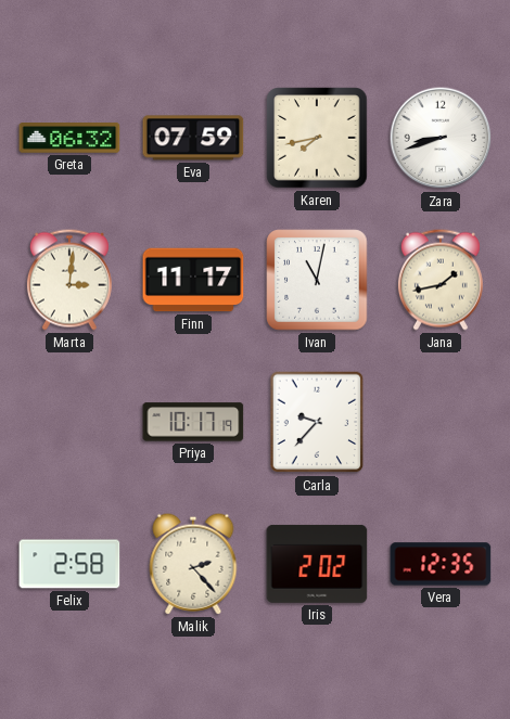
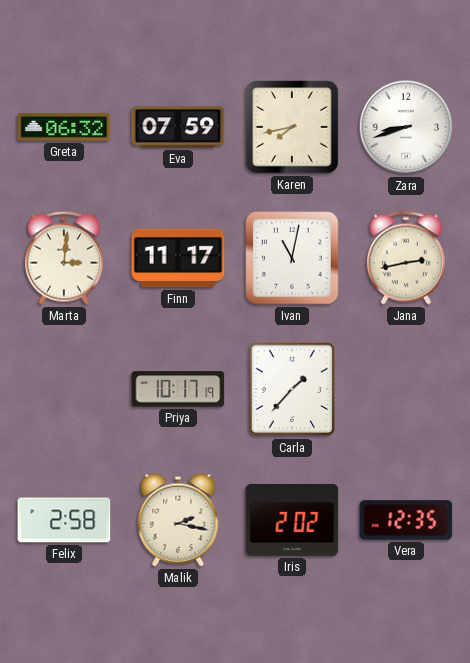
Jana: 1:43 -> 2:43 (406, 258)
Carla: 9:37 -> 1:37 (292, 389)
Malik: 2:23 -> 2:17 (178, 520)
